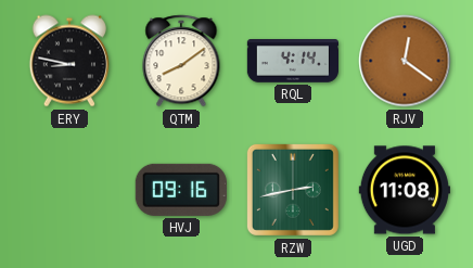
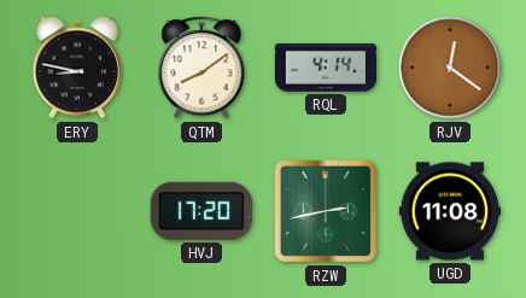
HVJ: 09:16 -> 17:20 (201, 211)
